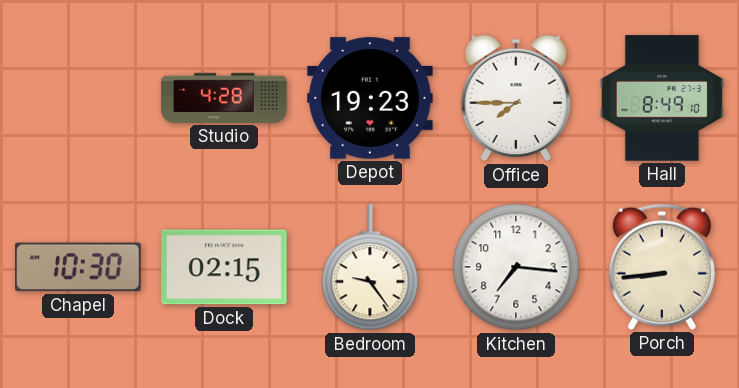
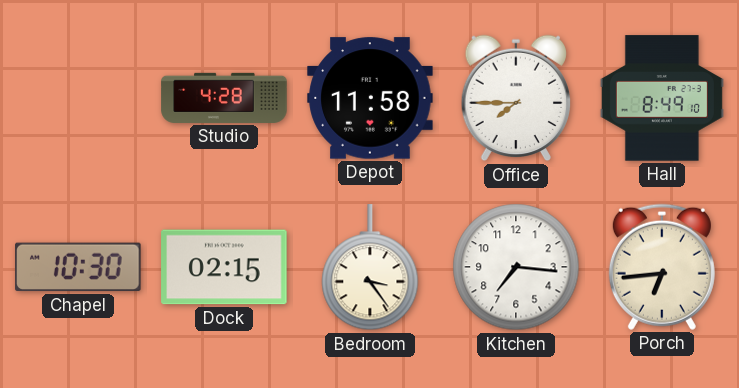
Depot: 19:23 -> 11:58 (370, 98)
Bedroom: 9:24 -> 3:24 (370, 268)
Porch: 8:44 -> 6:44 (662, 267)
